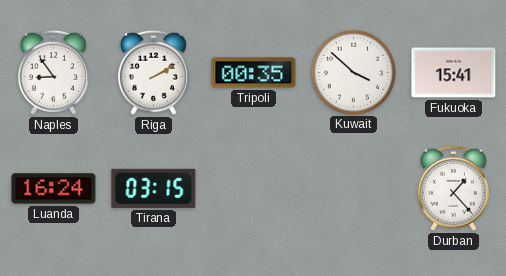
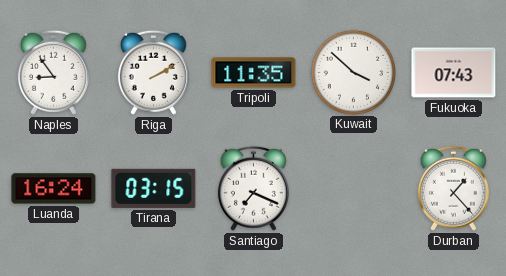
Tripoli: 00:35 -> 11:35 (254, 73)
Fukuoka: 15:41 -> 07:43 (454, 73)
Santiago: none -> 7:19 (253, 188)
